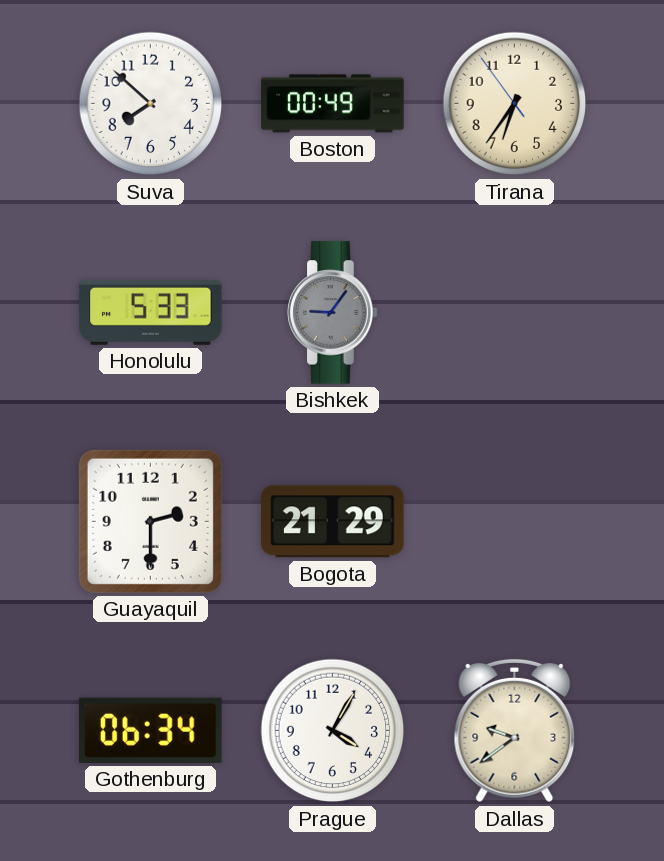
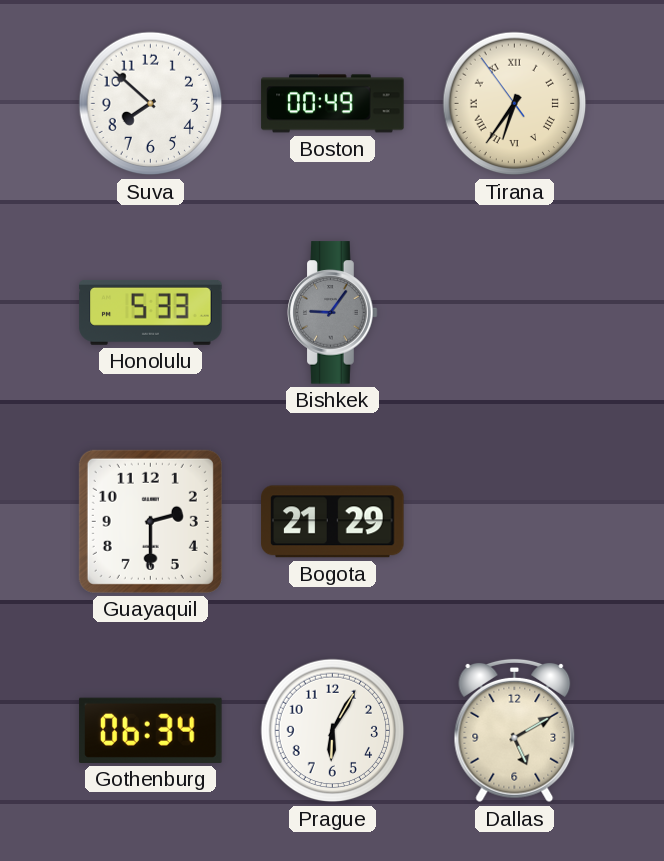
Tirana numerals: Arabic -> Roman (515, 104)
Prague: 4:05 -> 6:05 (333, 731)
Dallas: 9:39 -> 5:10 (515, 731)
